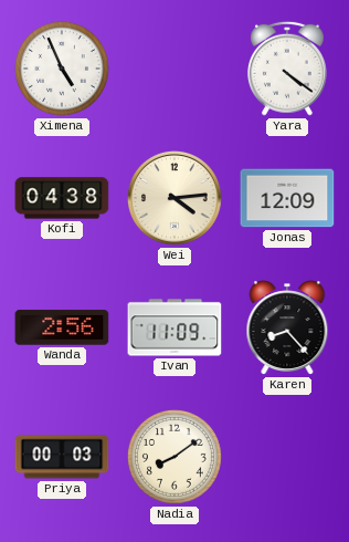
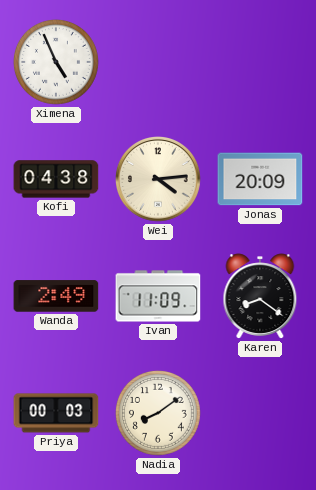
Yara: 4:21 -> none (287, 69)
Jonas: 12:09 -> 20:09 (260, 179)
Wanda: 2:56 -> 2:49 (56, 296)
Karen: 8:23 -> 8:21 (260, 296)
